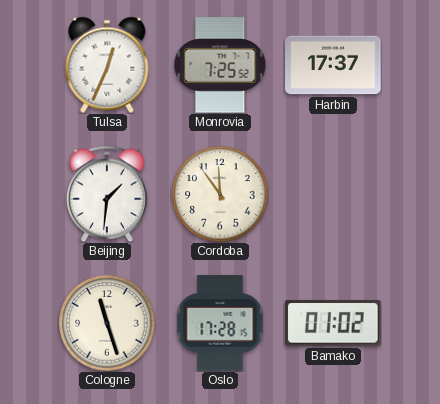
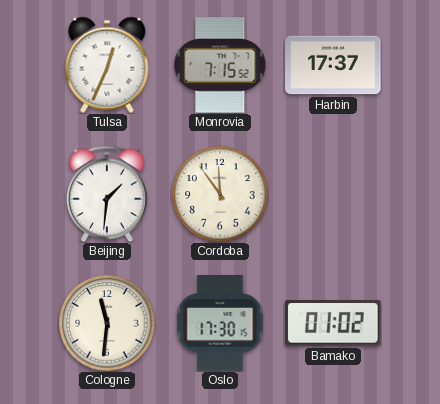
Monrovia: 7:25 -> 7:15 (220, 65)
Cologne: 11:27 -> 11:31 (107, 323)
Oslo: 17:28 -> 17:30 (220, 323)
